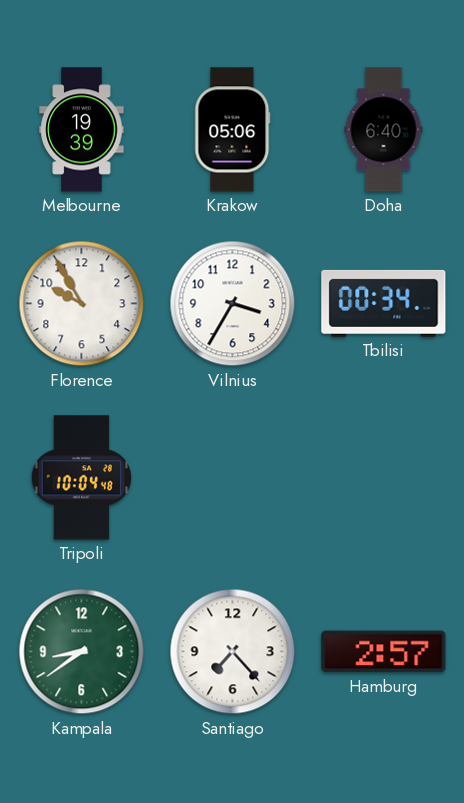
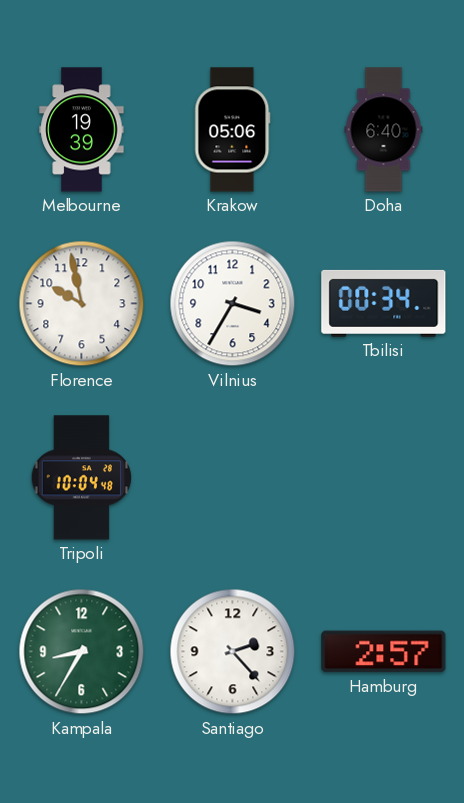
Florence: 9:55 -> 9:58 (82, 304)
Kampala: 8:39 -> 8:35 (82, 652)
Santiago: 7:23 -> 2:23 (233, 652)
